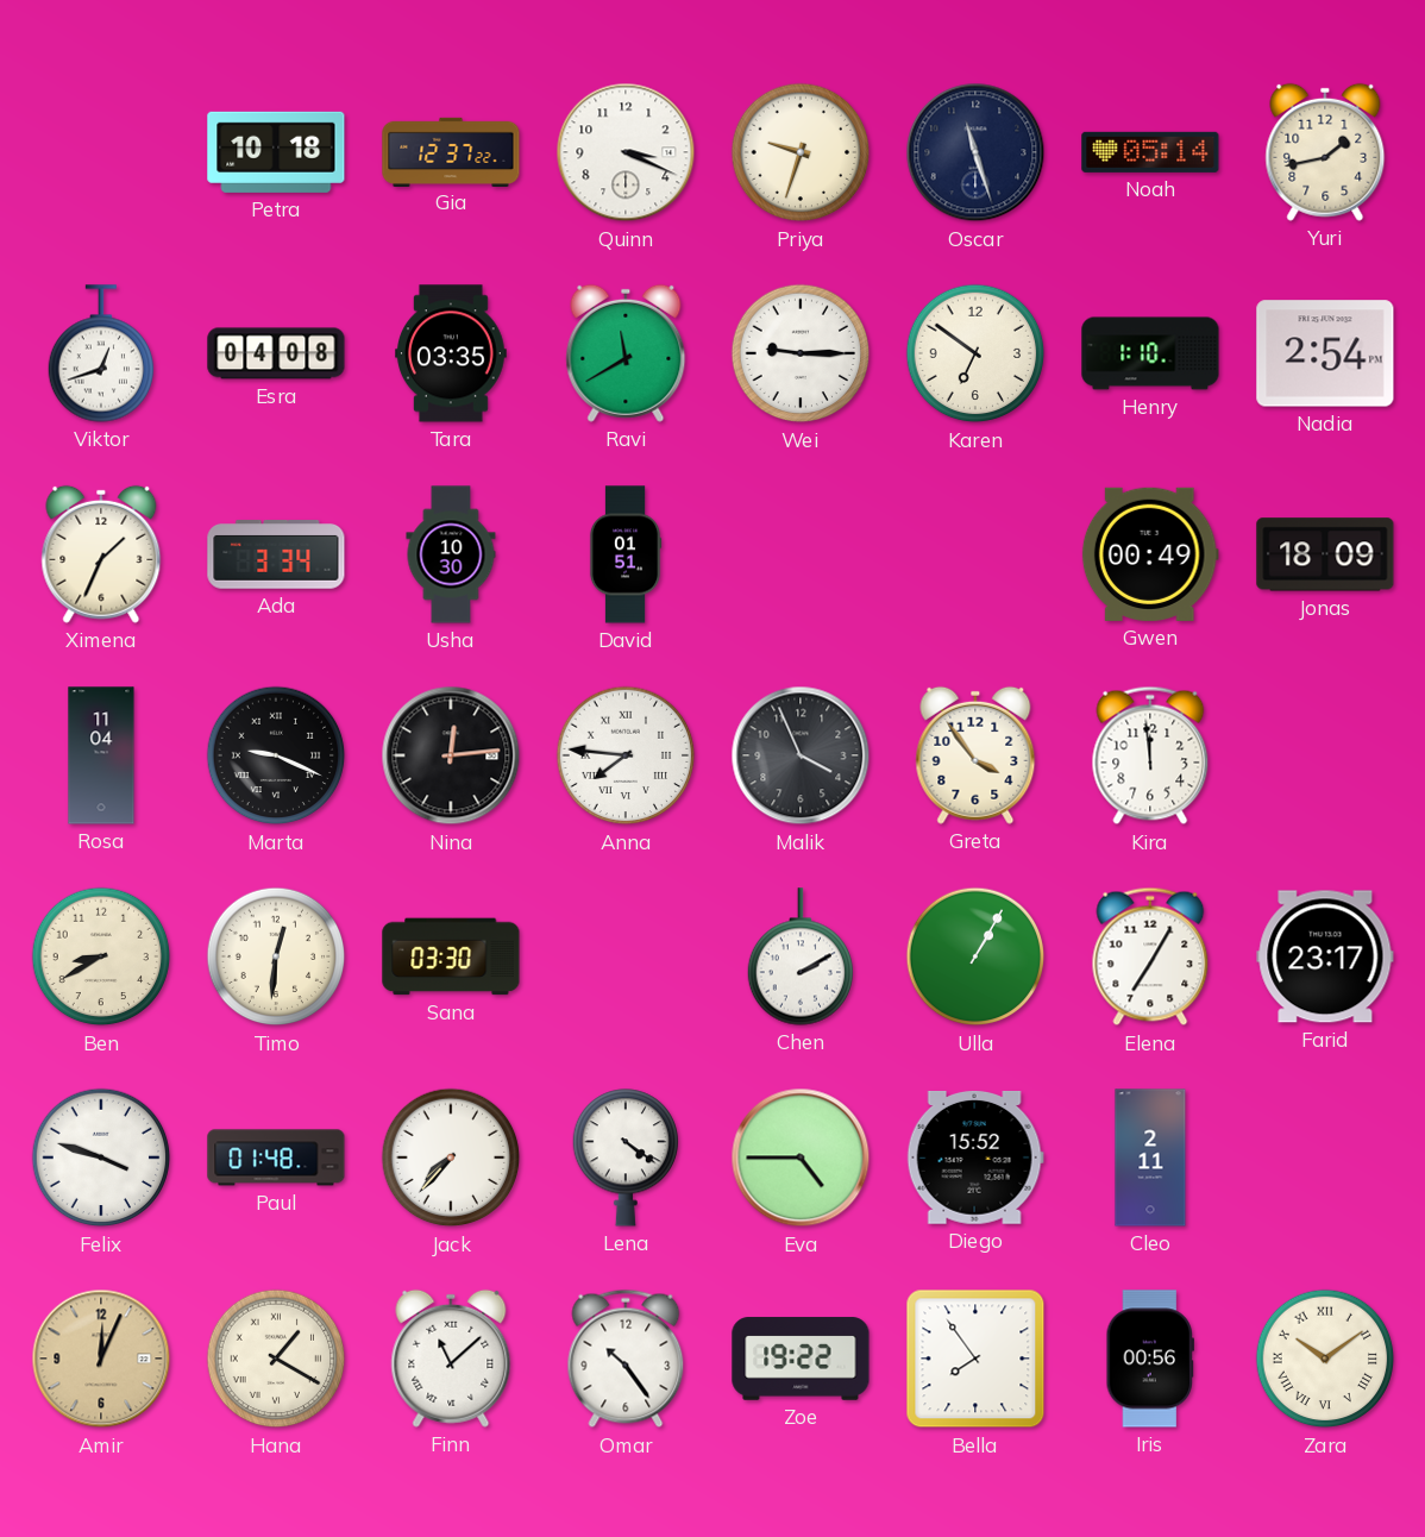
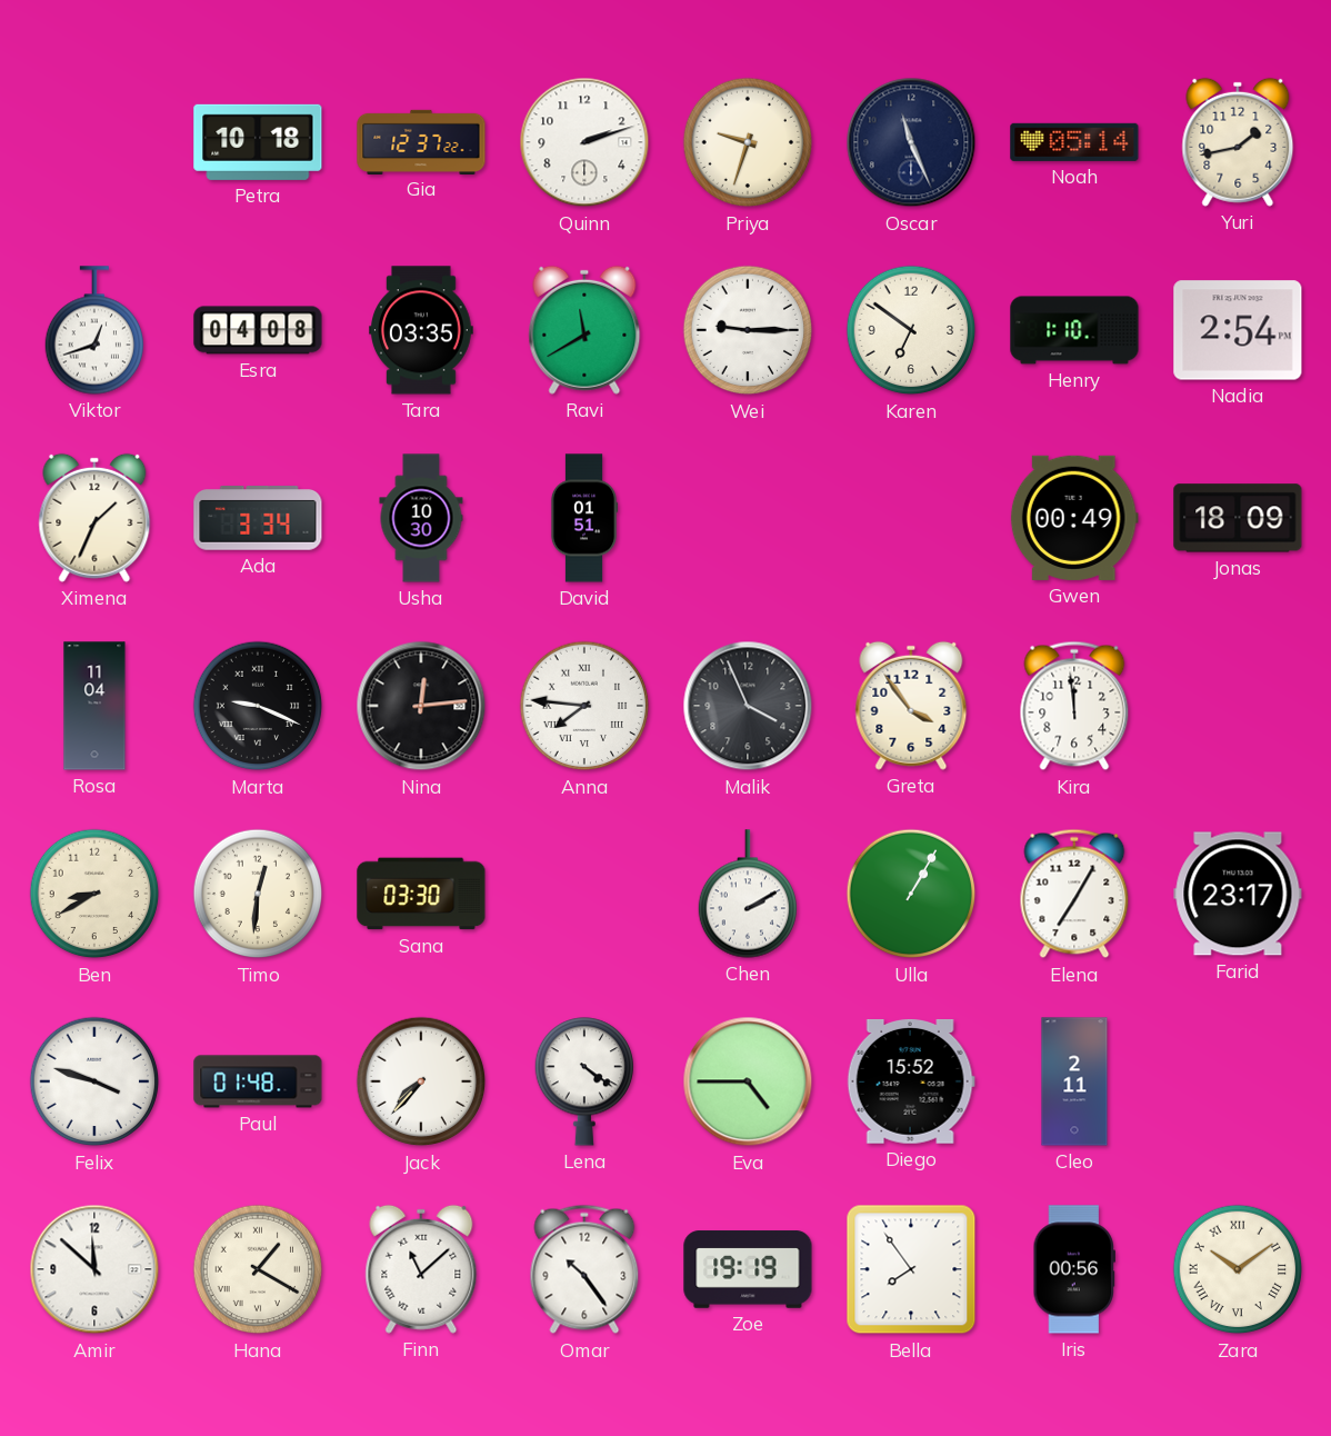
Quinn: 3:19 -> 2:12 (584, 142)
Oscar: 11:27 -> 11:26 (911, 142)
Amir: 12:04 -> 11:52 (94, 1269)
Amir dial: champagne -> white (94, 1269)
Zoe: 19:22 -> 19:19 (748, 1269)
